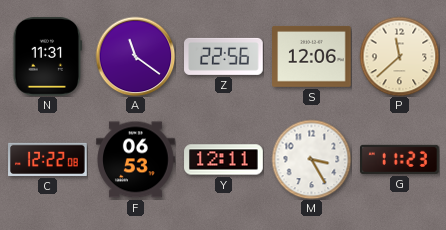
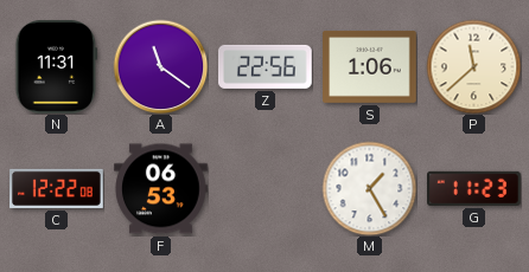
S: 12:06 -> 1:06 (370, 66)
Y: 12:11 -> none (224, 160)
M: 3:25 -> 1:25 (369, 188)
